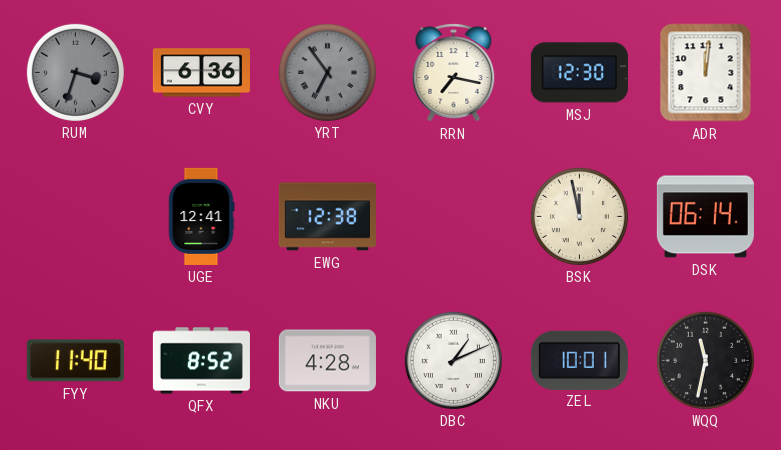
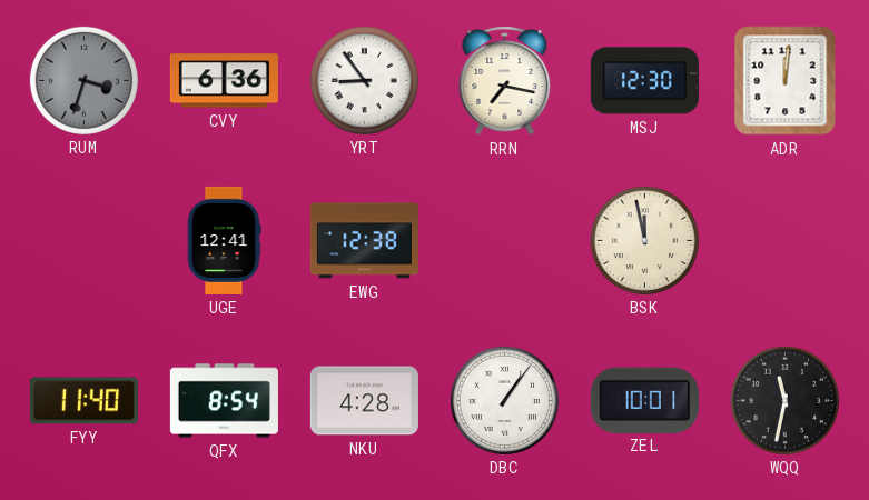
YRT: 6:54 -> 8:54 (364, 80)
YRT dial: grey -> white (364, 80)
DSK: 06:14 -> none (705, 217)
QFX: 8:52 -> 8:54 (224, 401)
DBC: 1:11 -> 1:06 (504, 400)
